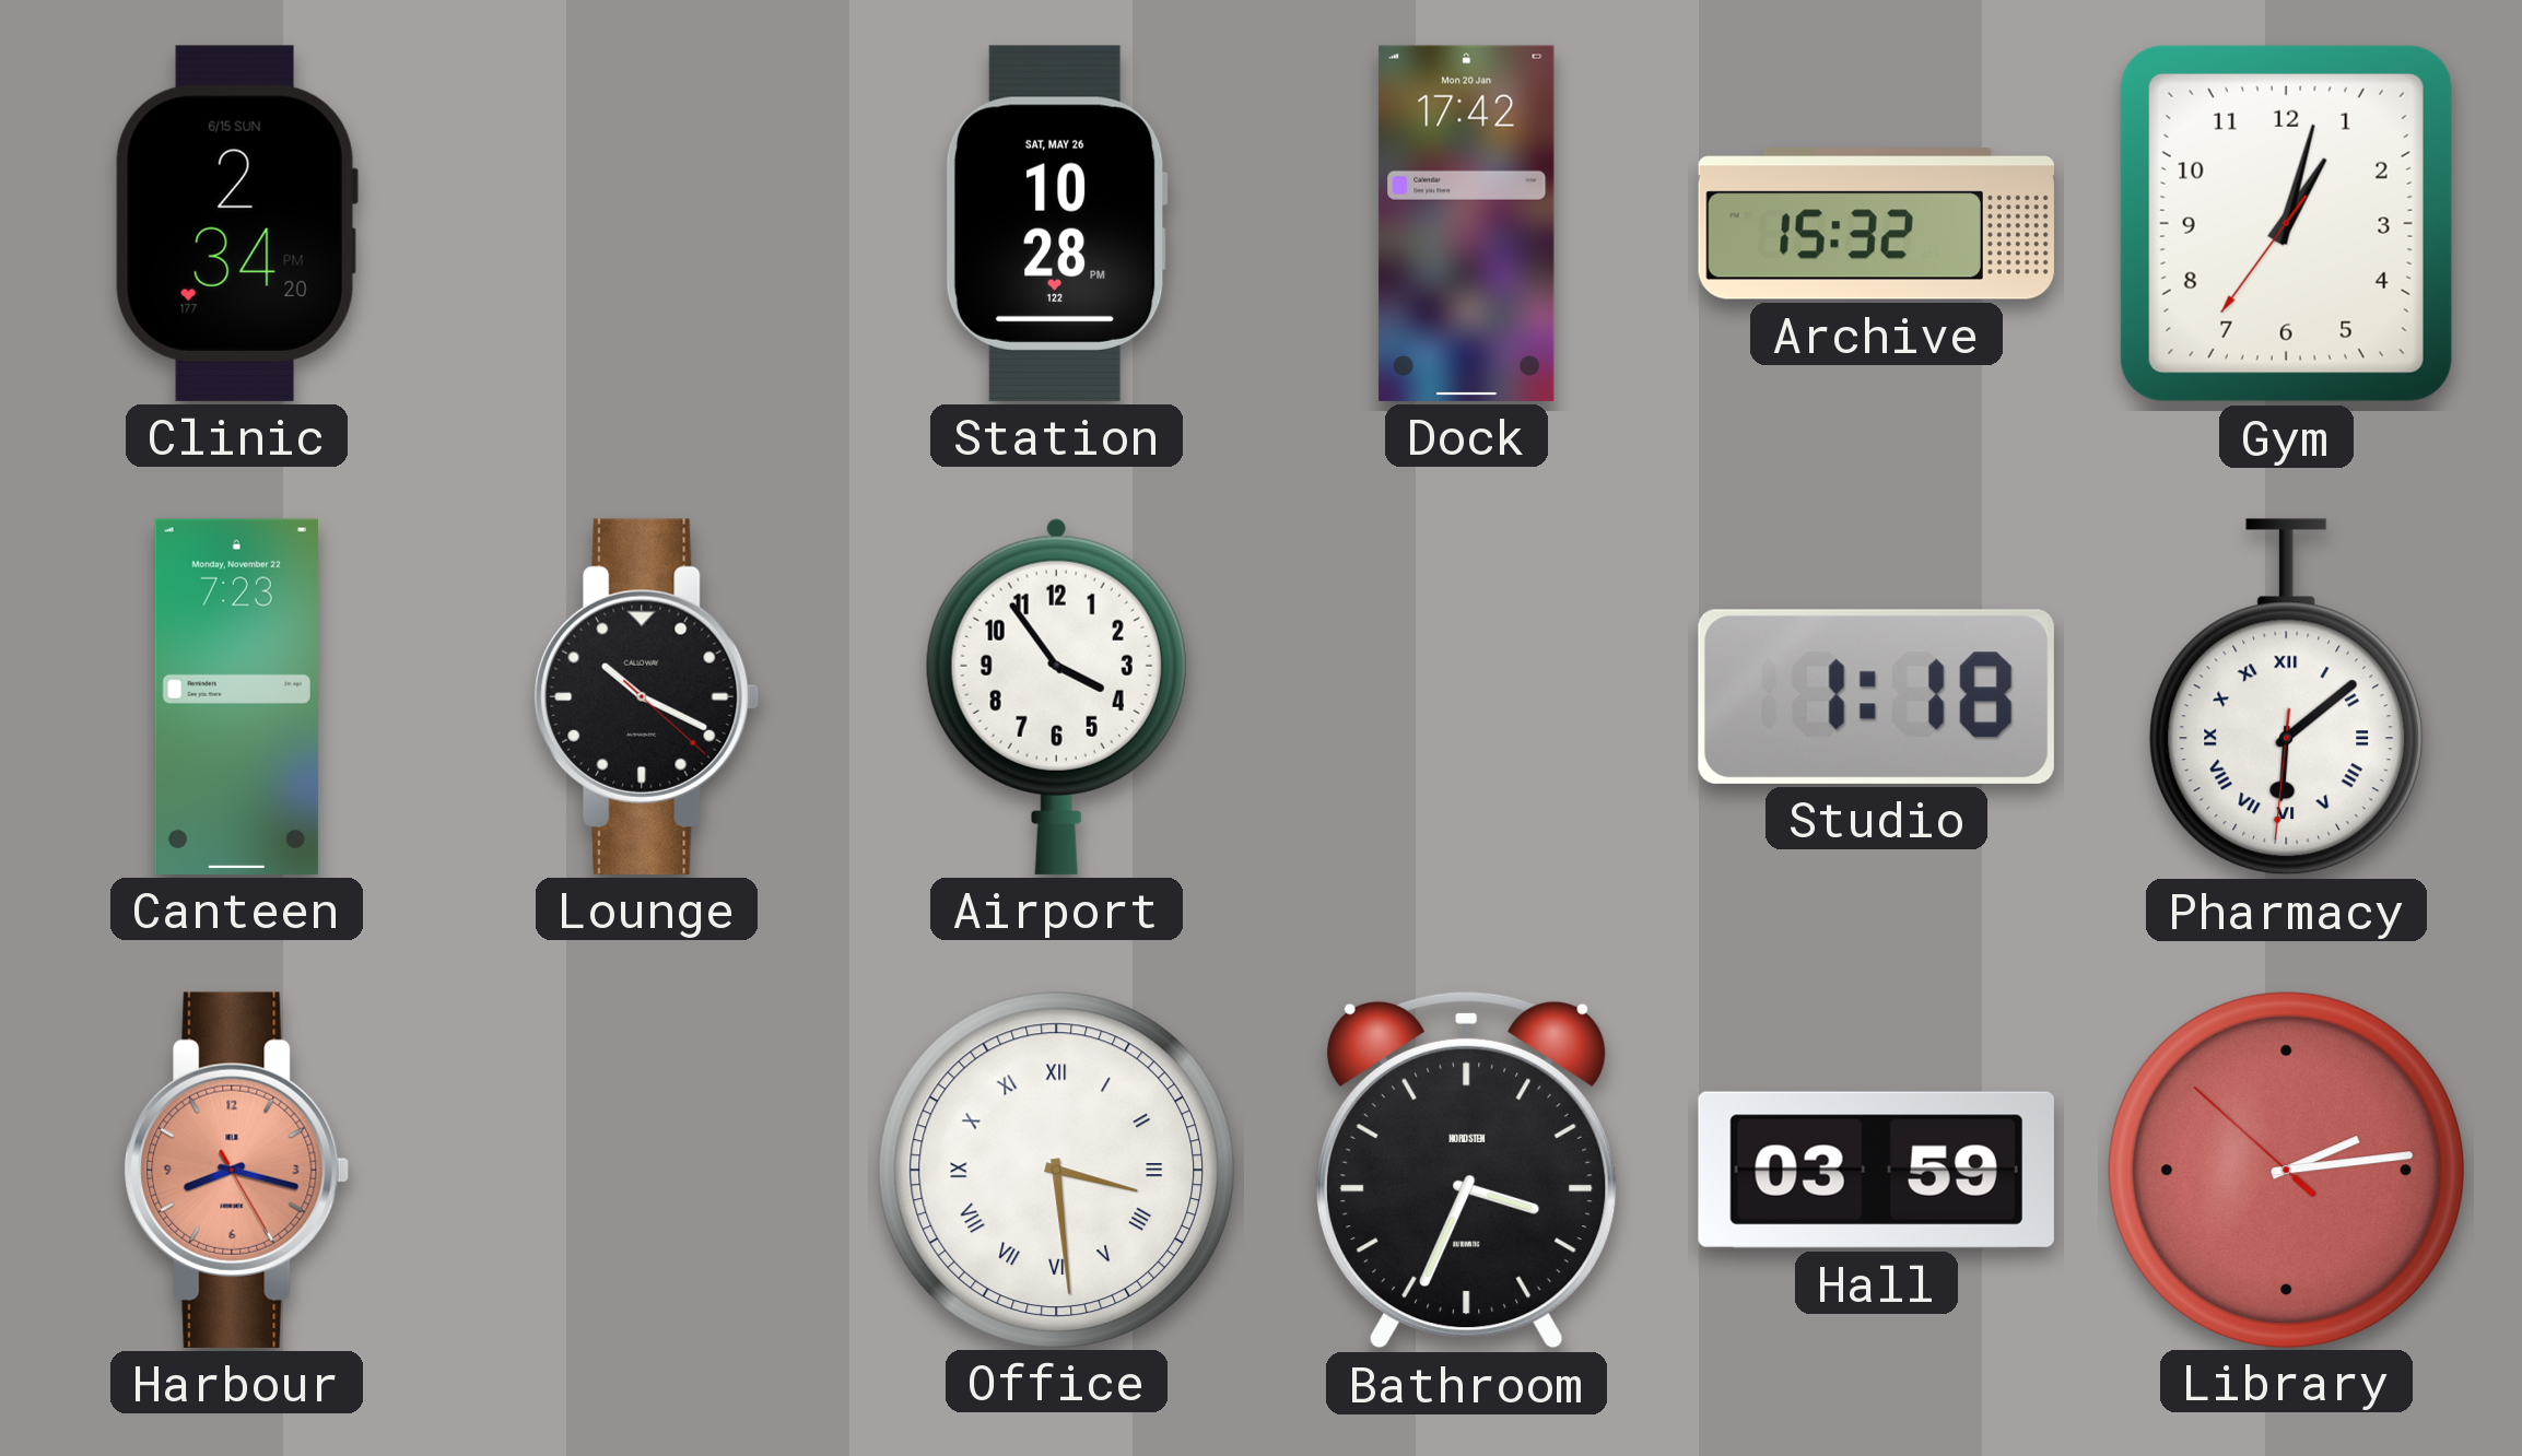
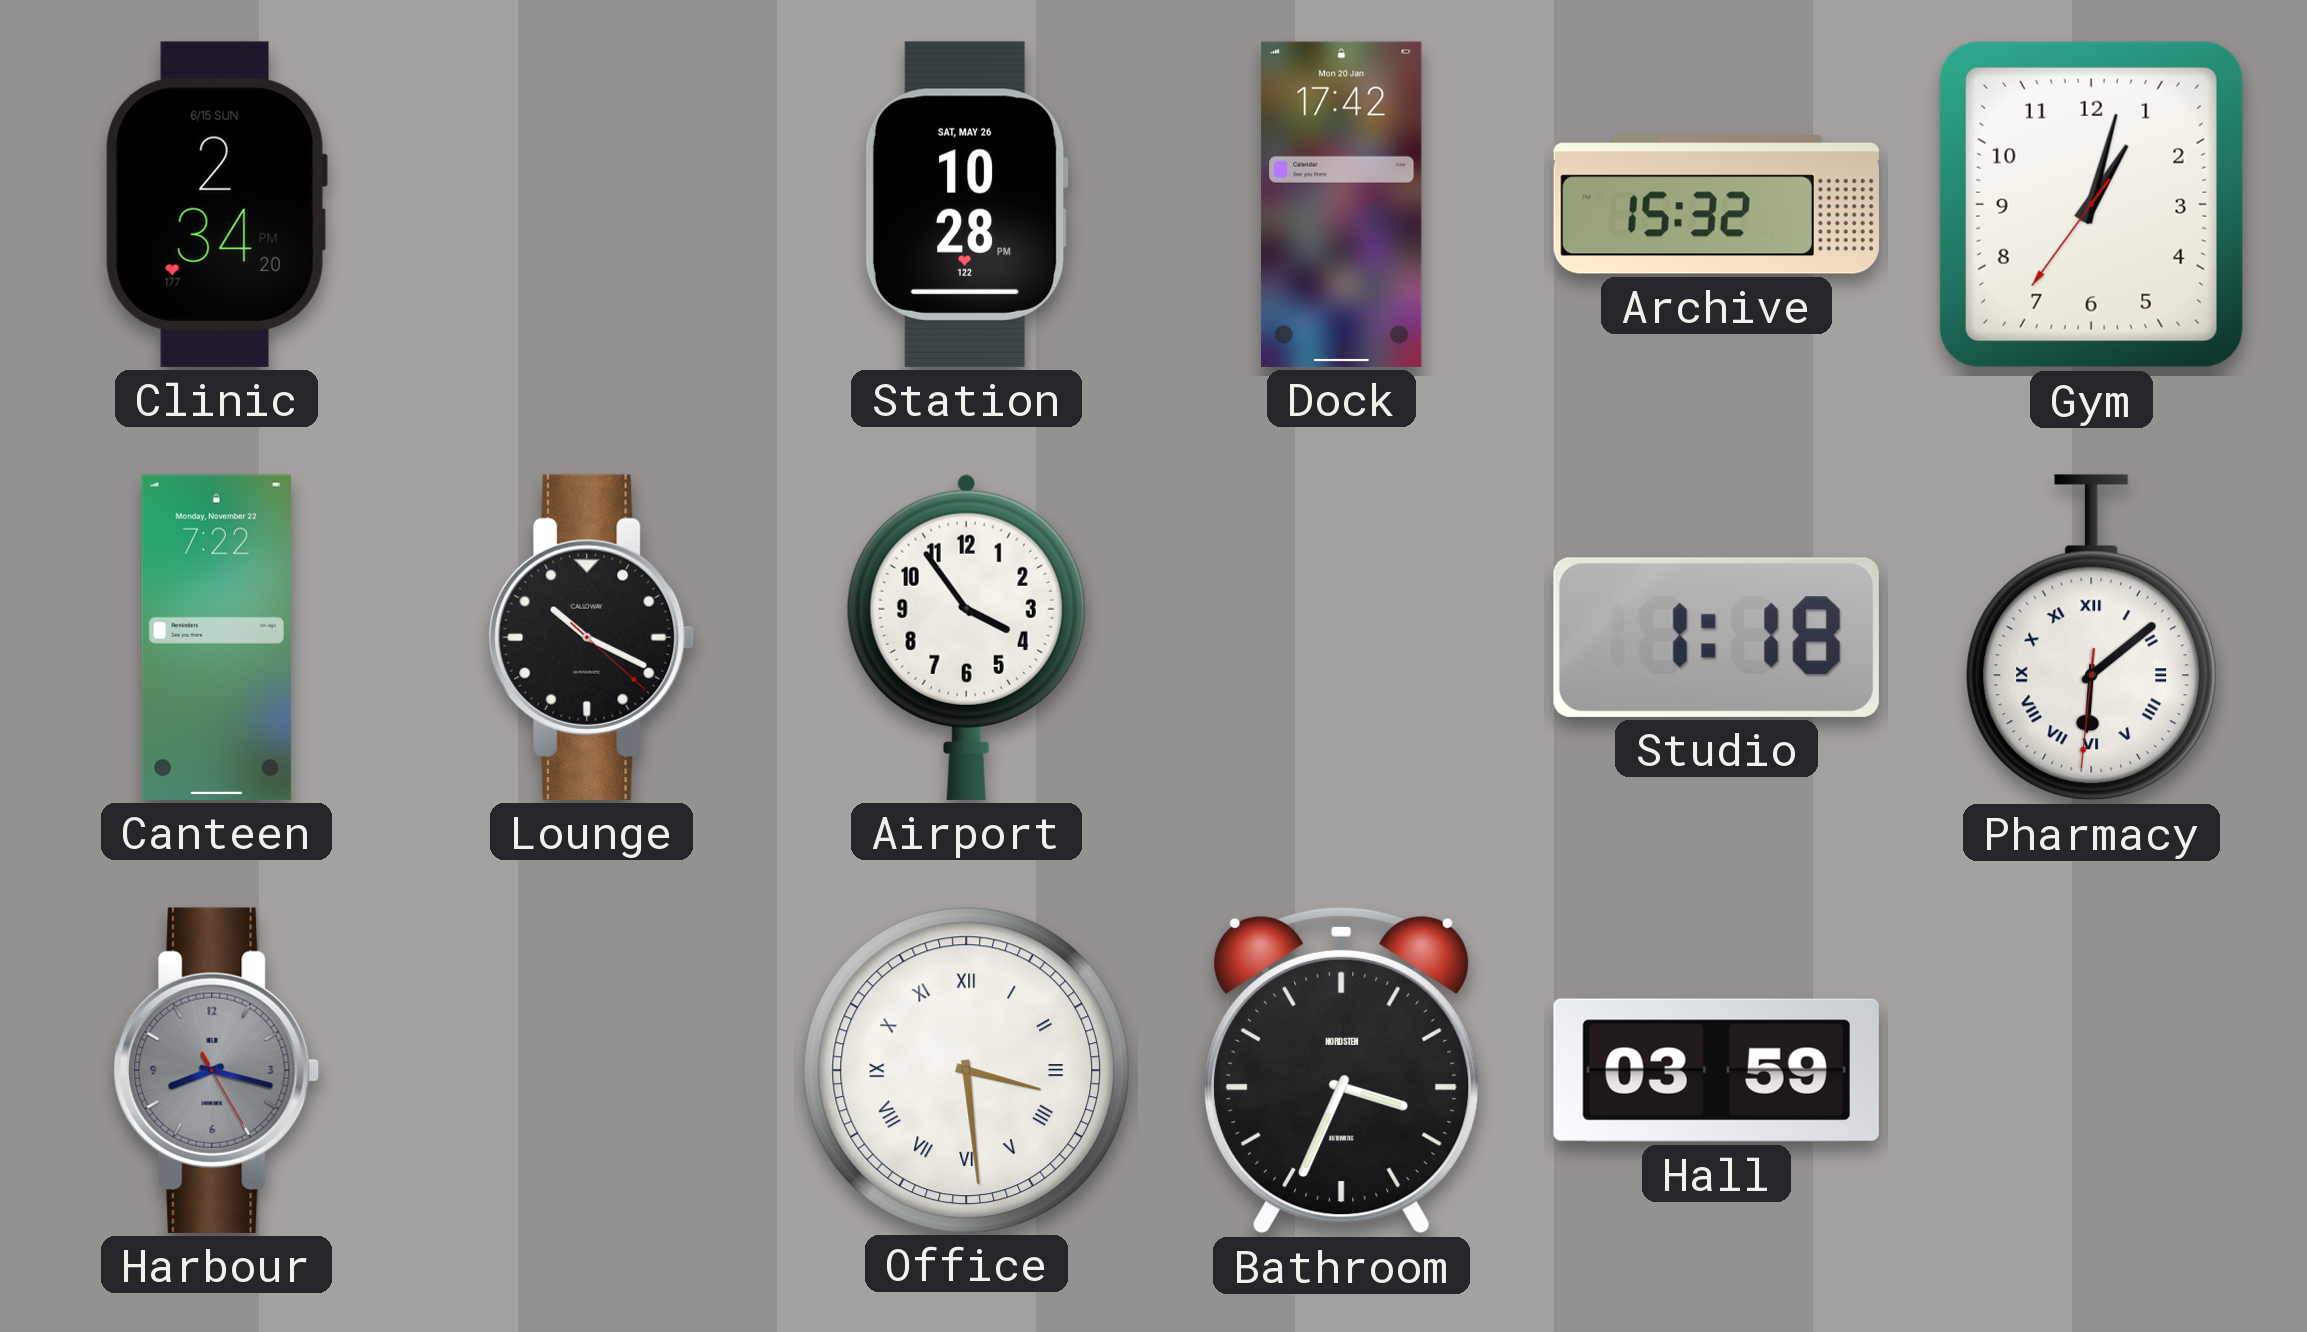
Canteen: 7:23 -> 7:22 (216, 637)
Harbour dial: salmon -> grey (217, 1070)
Library: 2:13 -> none (2286, 1170)
